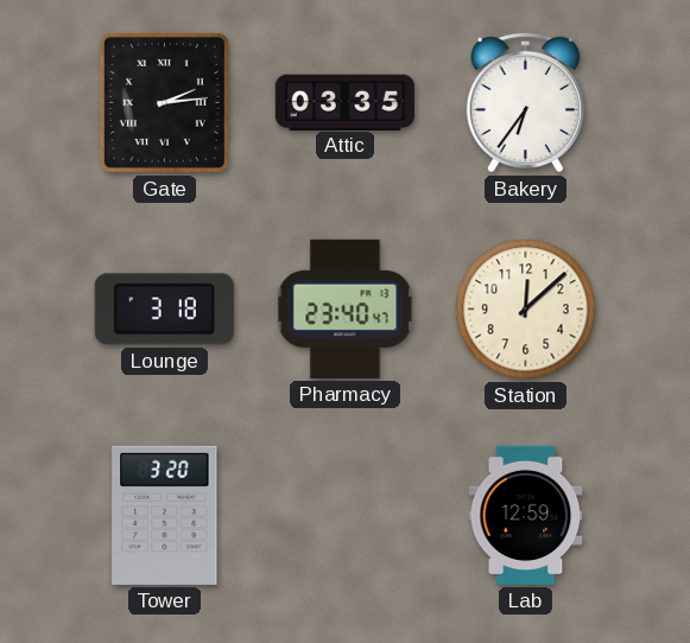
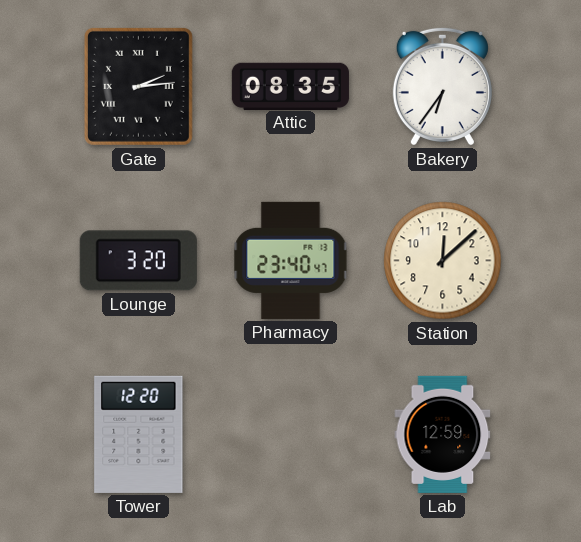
Attic: 03:35 -> 08:35 (290, 86)
Lounge: 3:18 -> 3:20 (138, 261)
Tower: 3:20 -> 12:20 (139, 434)
